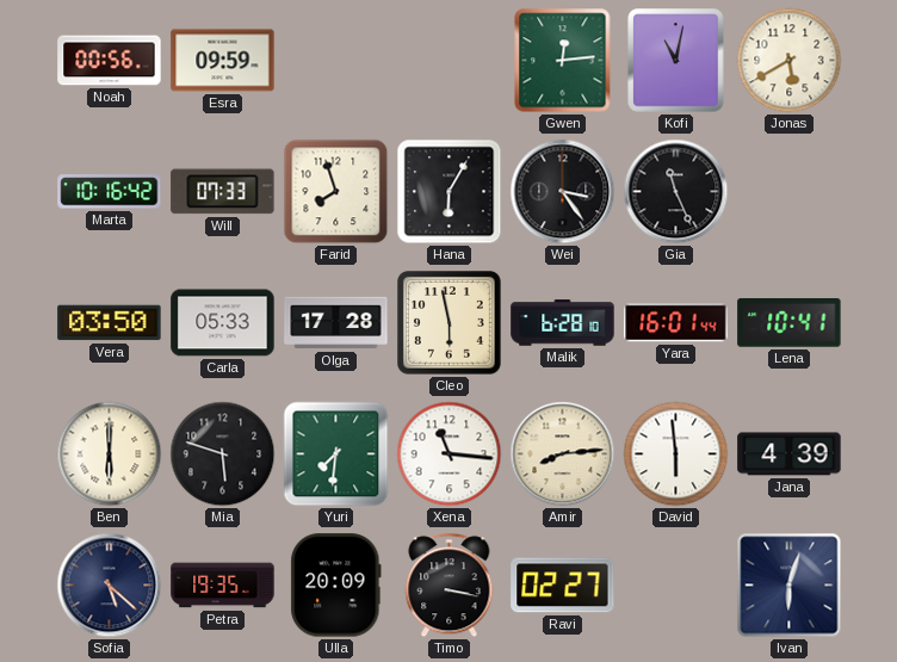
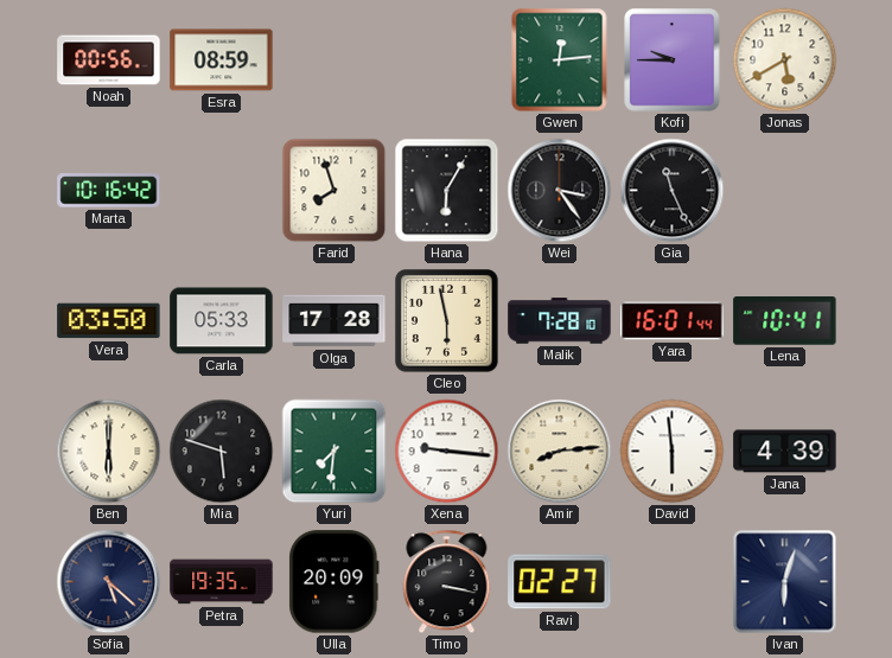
Esra: 09:59 -> 08:59 (222, 60)
Kofi: 11:02 -> 9:45 (673, 60)
Will: 07:33 -> none (223, 192)
Malik: 6:28 -> 7:28 (560, 321)
Xena: 11:16 -> 9:16 (447, 452)
